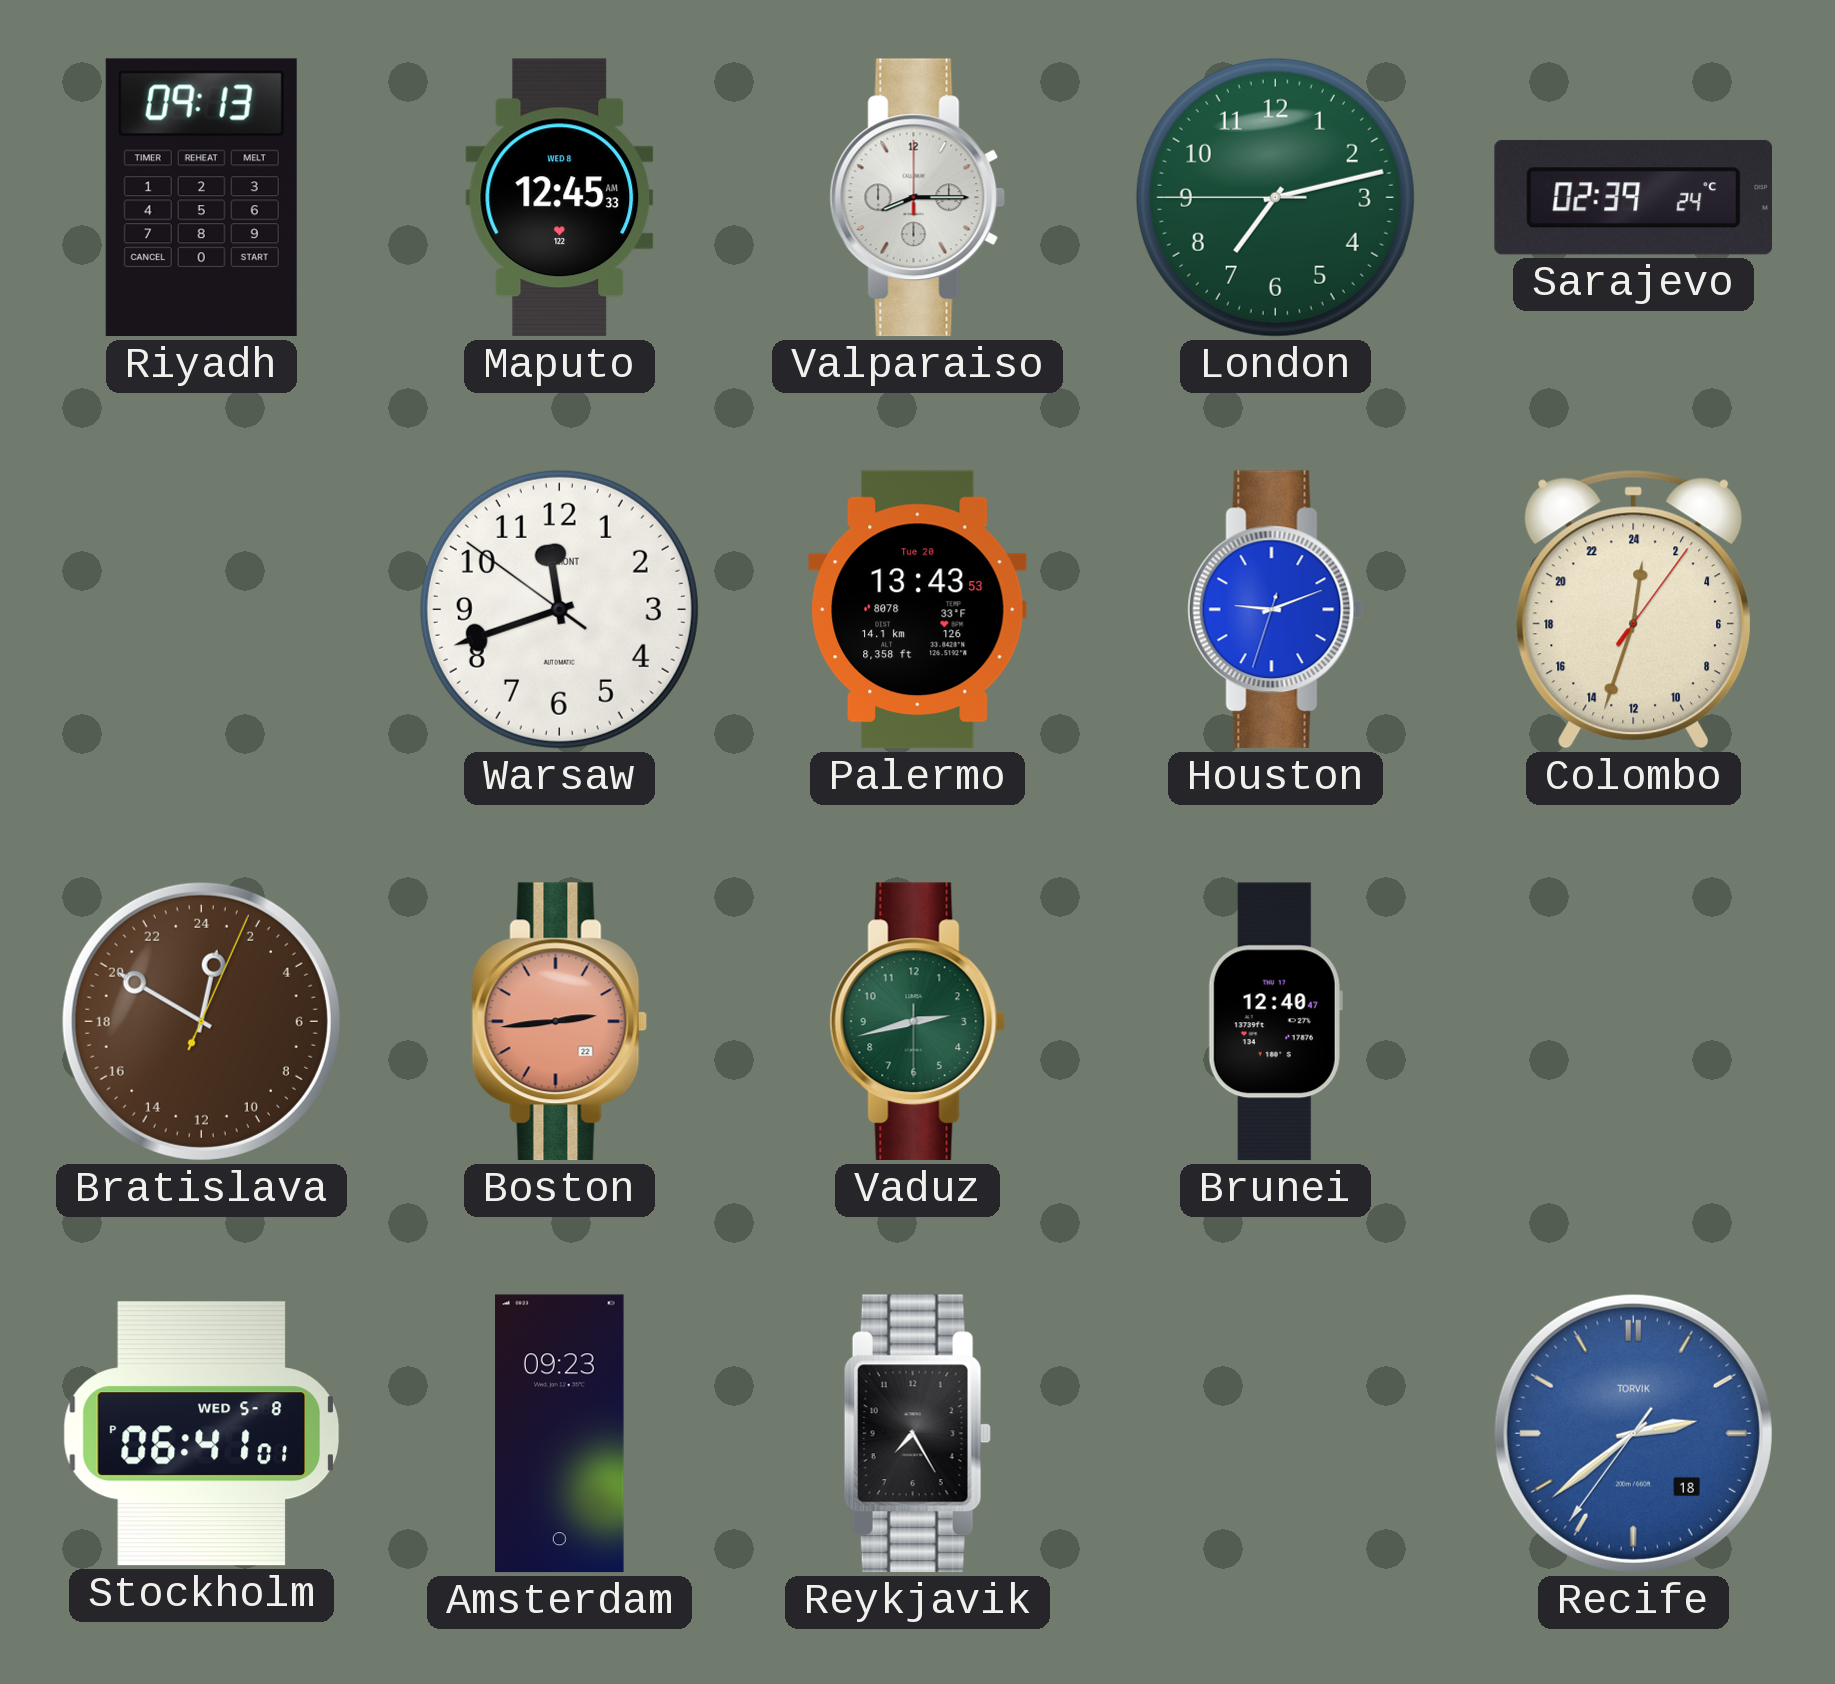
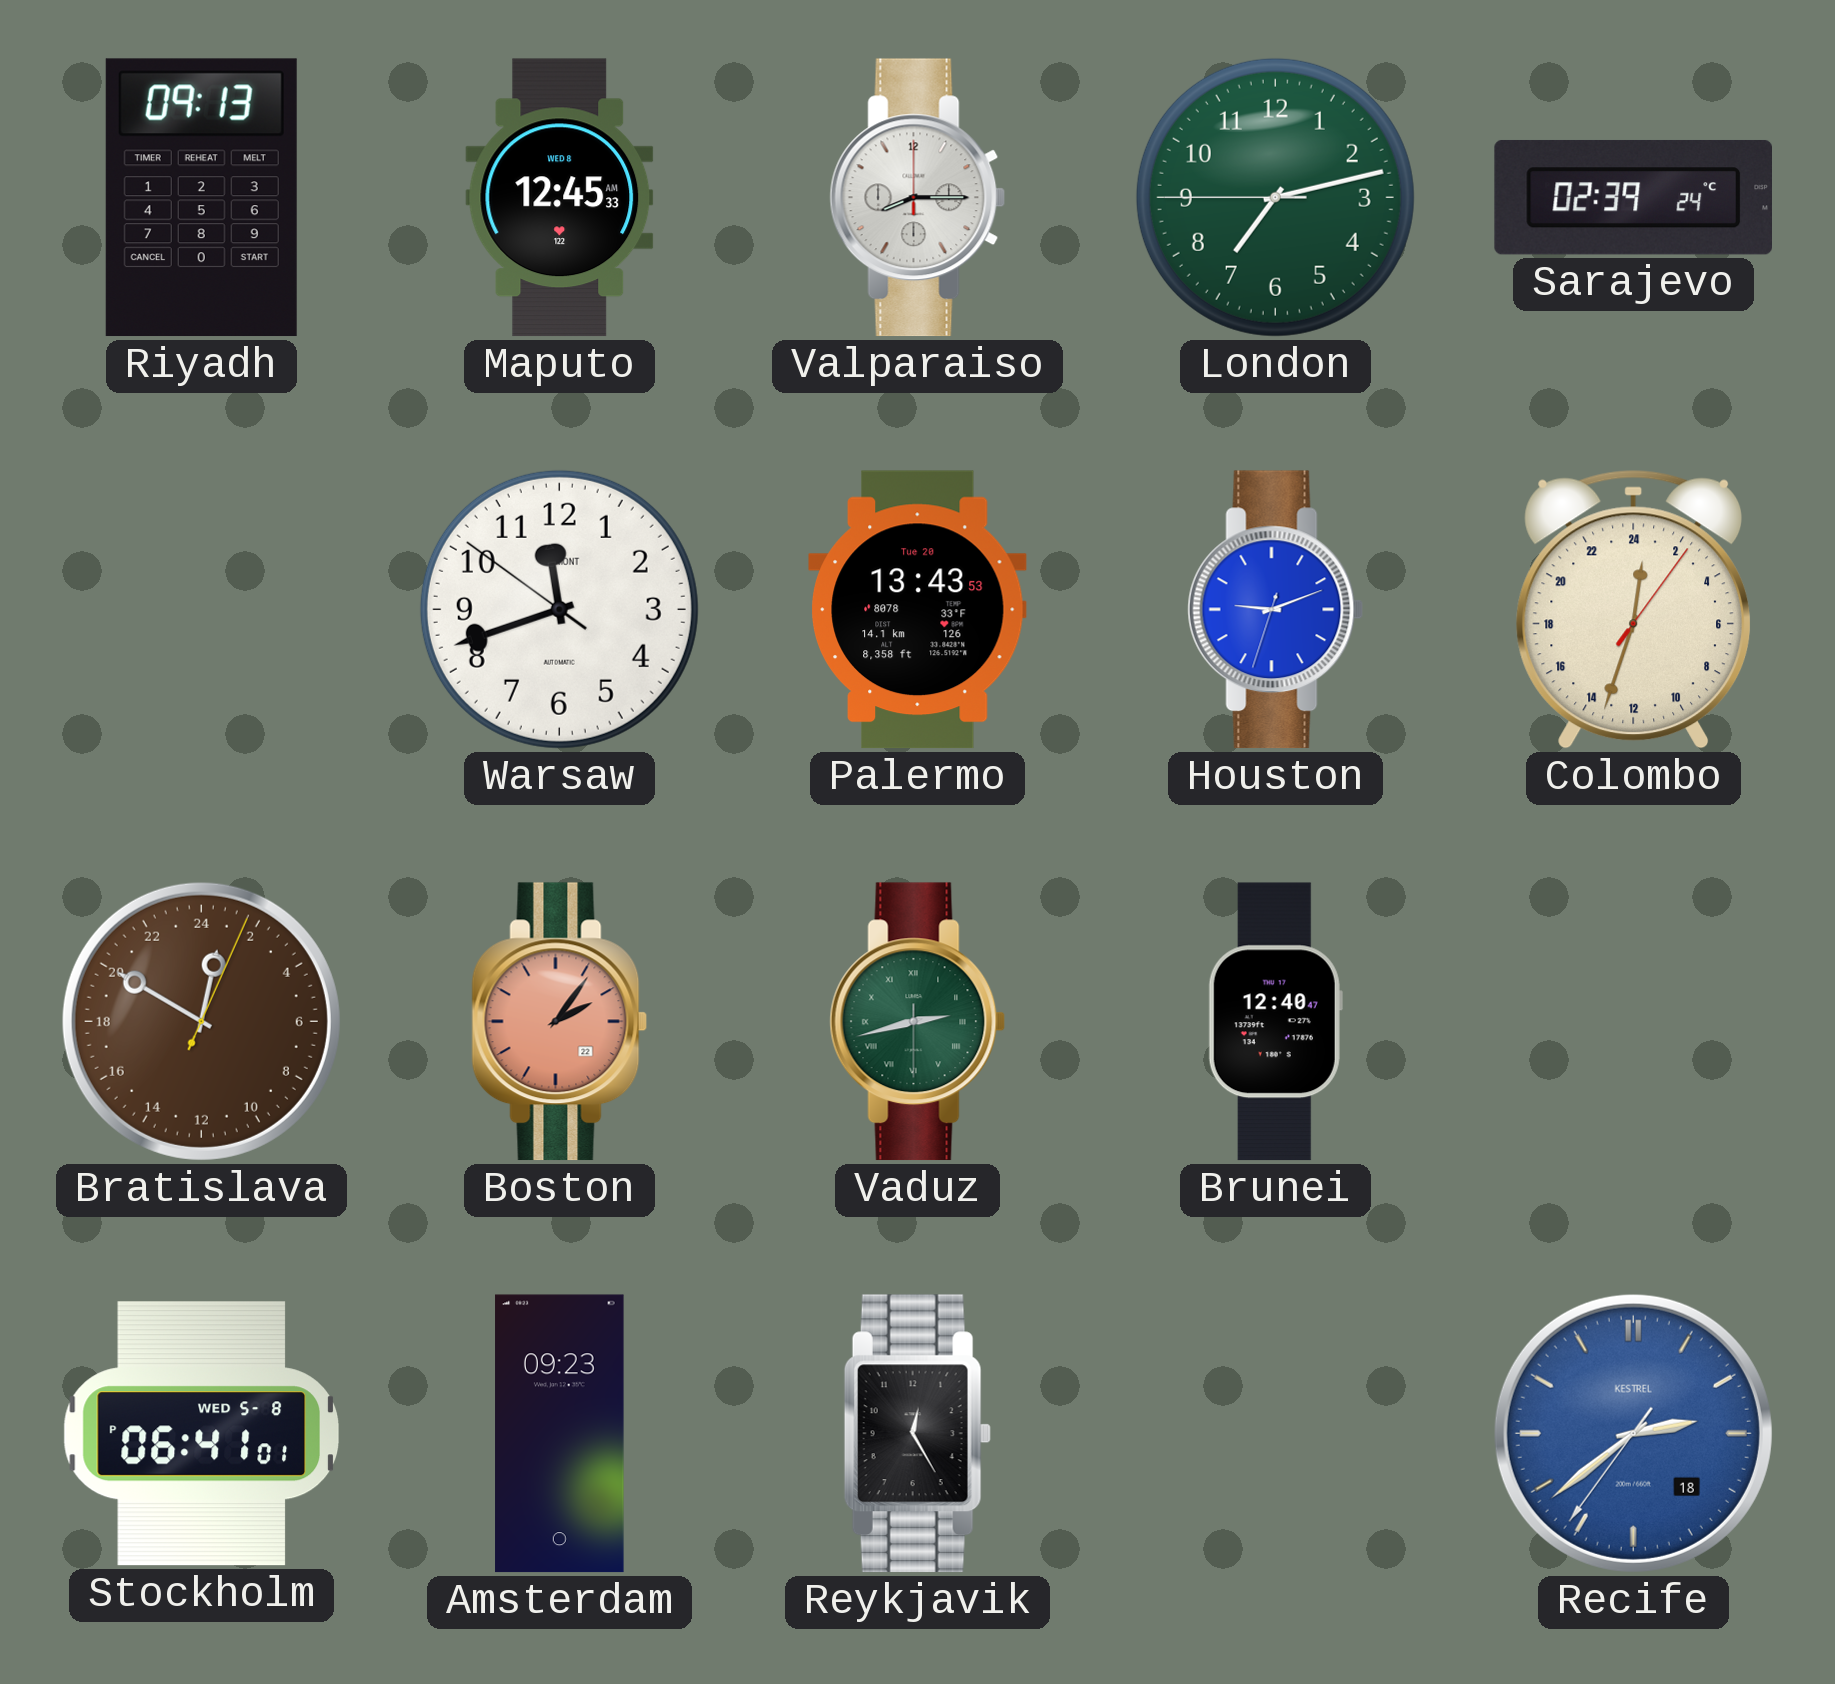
Boston: 2:44 -> 2:06 (560, 1022)
Vaduz numerals: Arabic -> Roman (918, 1022)
Reykjavik: 7:25 -> 12:25 (917, 1434)
Recife brand: TORVIK -> KESTREL (1633, 1433)
